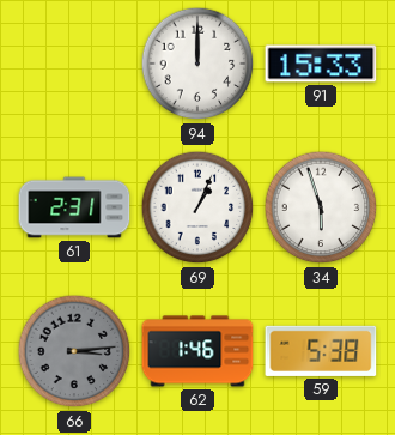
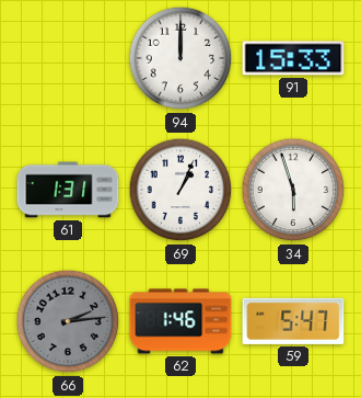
61: 2:31 -> 1:31 (68, 190)
66: 3:14 -> 2:14 (68, 321)
59: 5:38 -> 5:47 (293, 321)
